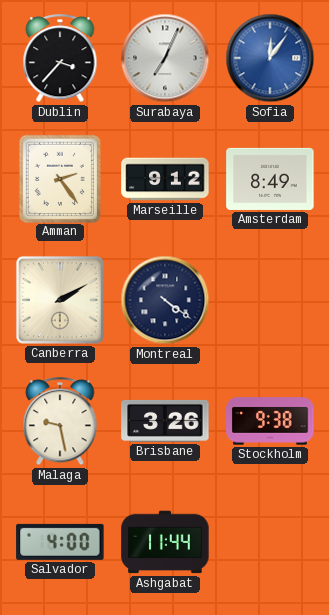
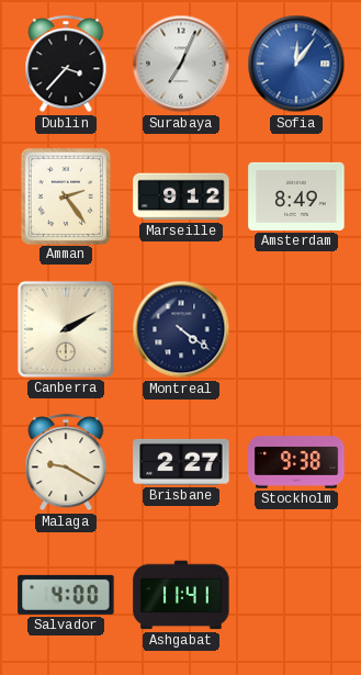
Malaga: 9:28 -> 9:20 (66, 463)
Brisbane: 3:26 -> 2:27 (181, 462)
Ashgabat: 11:44 -> 11:41 (181, 595)
